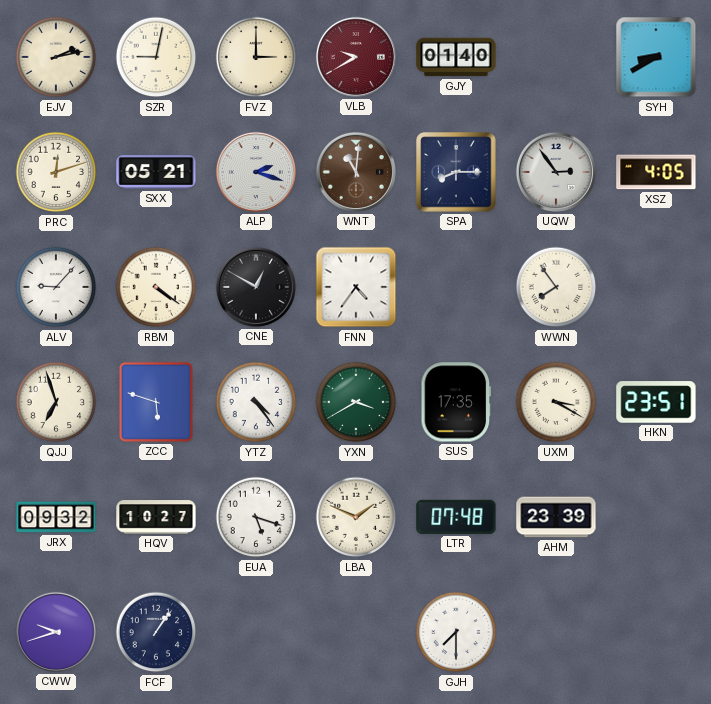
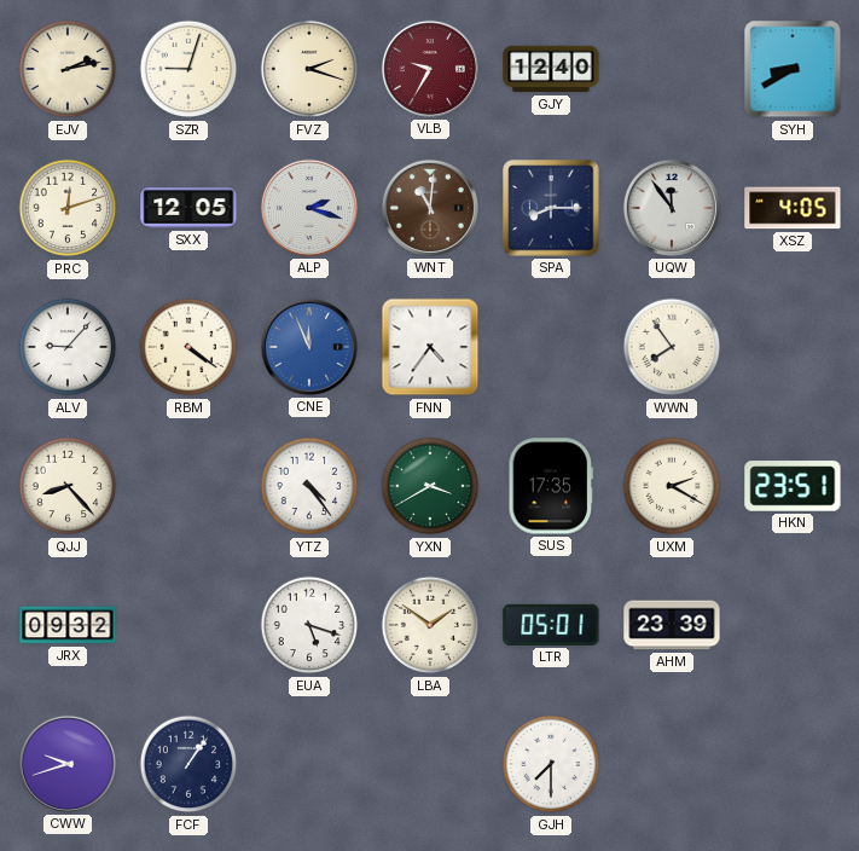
SZR: 9:02 -> 9:03 (188, 69)
FVZ: 3:00 -> 2:18 (309, 69)
VLB: 9:40 -> 9:35 (430, 69)
GJY: 01:40 -> 12:40 (551, 69)
SXX: 05:21 -> 12:05 (188, 208)
UQW: 2:54 -> 11:54 (672, 208)
CNE: 12:50 -> 11:56 (309, 347)
CNE dial: black -> blue (309, 347)
QJJ: 6:57 -> 8:23 (68, 486)
ZCC: 5:48 -> none (156, 402)
UXM: 3:20 -> 2:20 (672, 486)
HQV: 10:27 -> none (156, 517)
LBA: 1:49 -> 1:51 (430, 625)
LTR: 07:48 -> 05:01 (551, 625)
